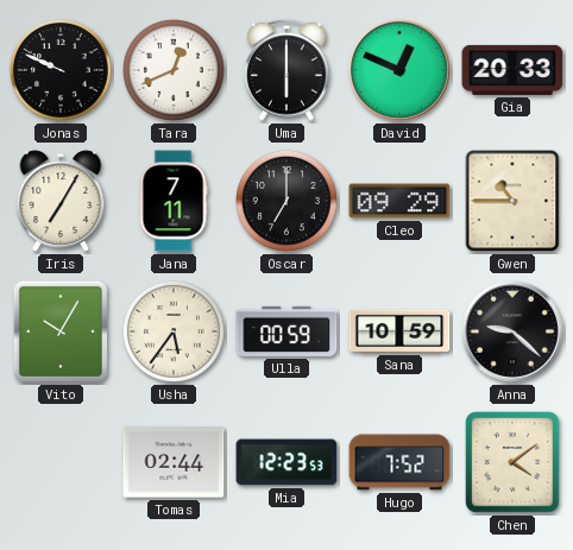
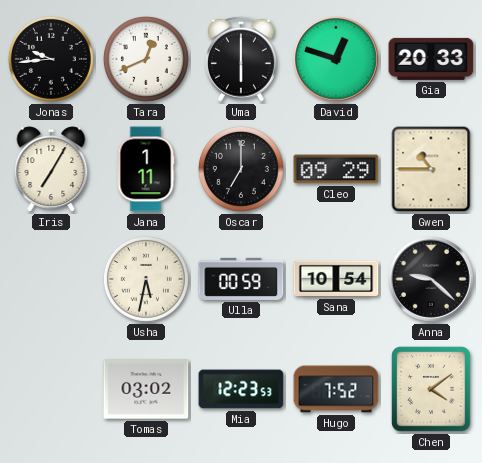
Jonas: 9:49 -> 9:44 (51, 59)
David: 12:49 -> 12:48 (337, 60)
Jana: 7:11 -> 1:11 (146, 169)
Vito: 10:05 -> none (61, 331)
Usha: 5:36 -> 5:32 (146, 279)
Sana: 10:59 -> 10:54 (336, 279)
Tomas: 02:44 -> 03:02 (146, 389)
